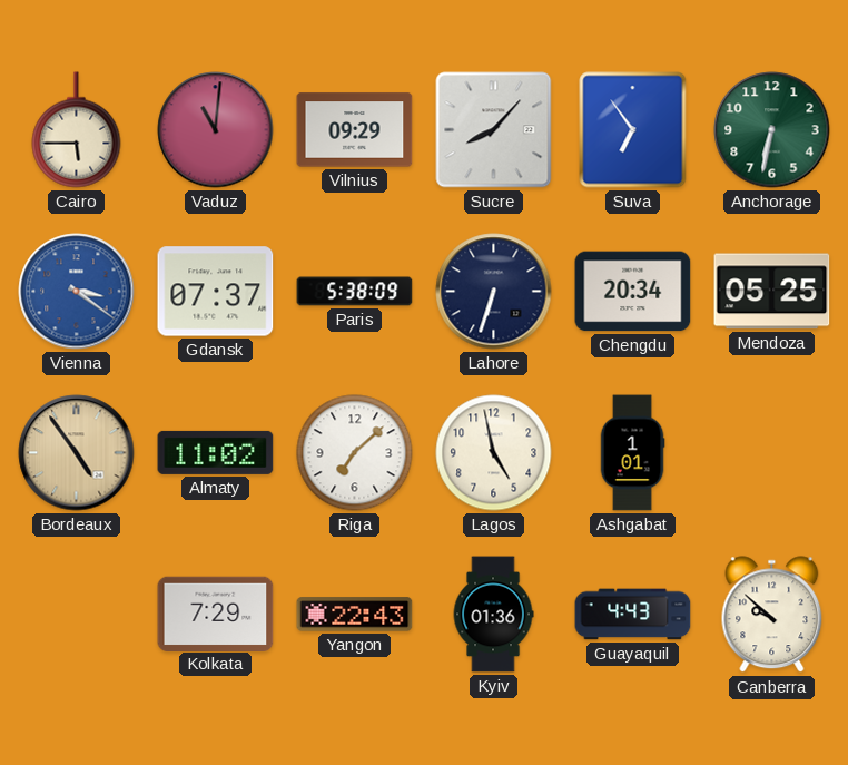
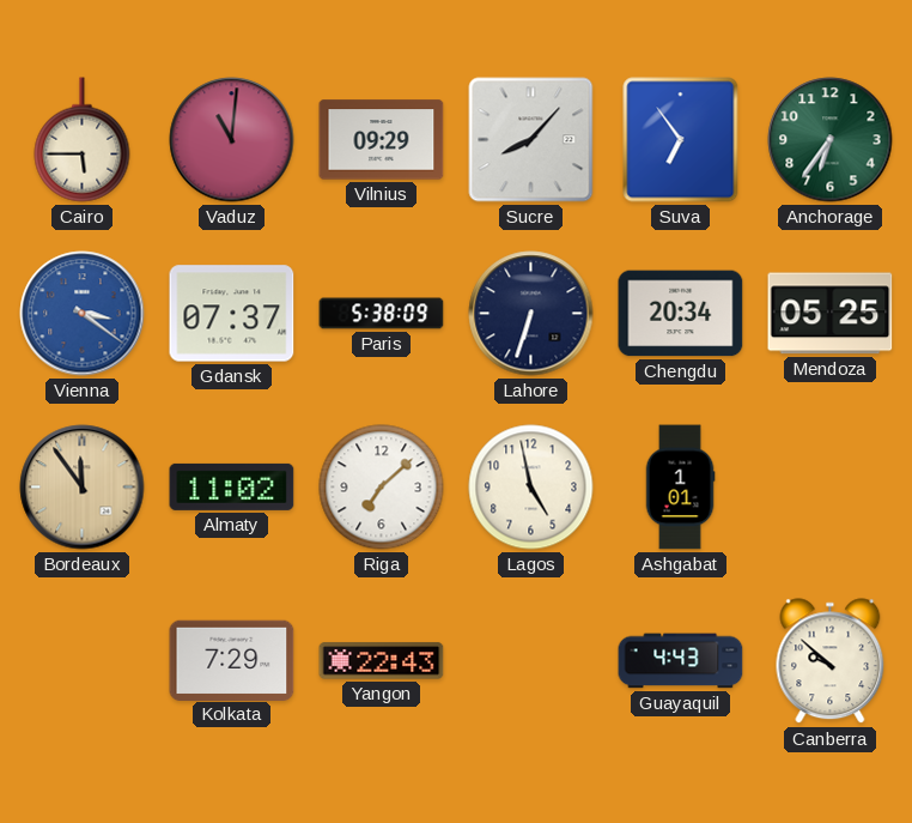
Anchorage: 6:32 -> 6:36 (831, 140)
Bordeaux: 4:54 -> 11:54 (83, 488)
Kyiv: 01:36 -> none (493, 615)
